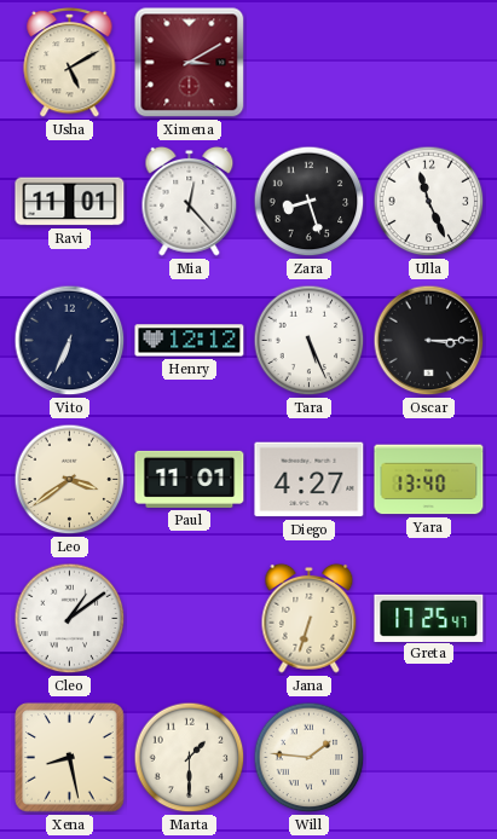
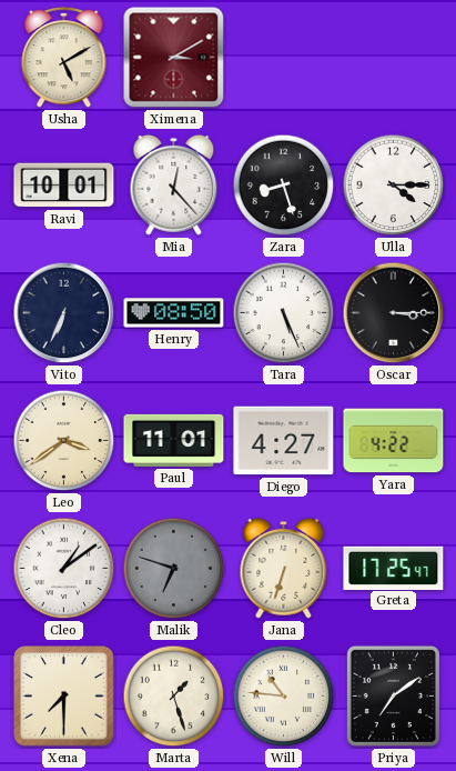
Ravi: 11:01 -> 10:01 (64, 186)
Ulla: 11:26 -> 4:15 (394, 186)
Henry: 12:12 -> 08:50 (174, 313)
Yara: 13:40 -> 4:22 (394, 441)
Malik: none -> 6:48 (174, 569)
Xena: 8:28 -> 7:30 (64, 697)
Marta: 1:30 -> 1:27 (174, 697)
Will: 1:46 -> 10:46 (284, 697)
Priya: none -> 7:09 (393, 695)
